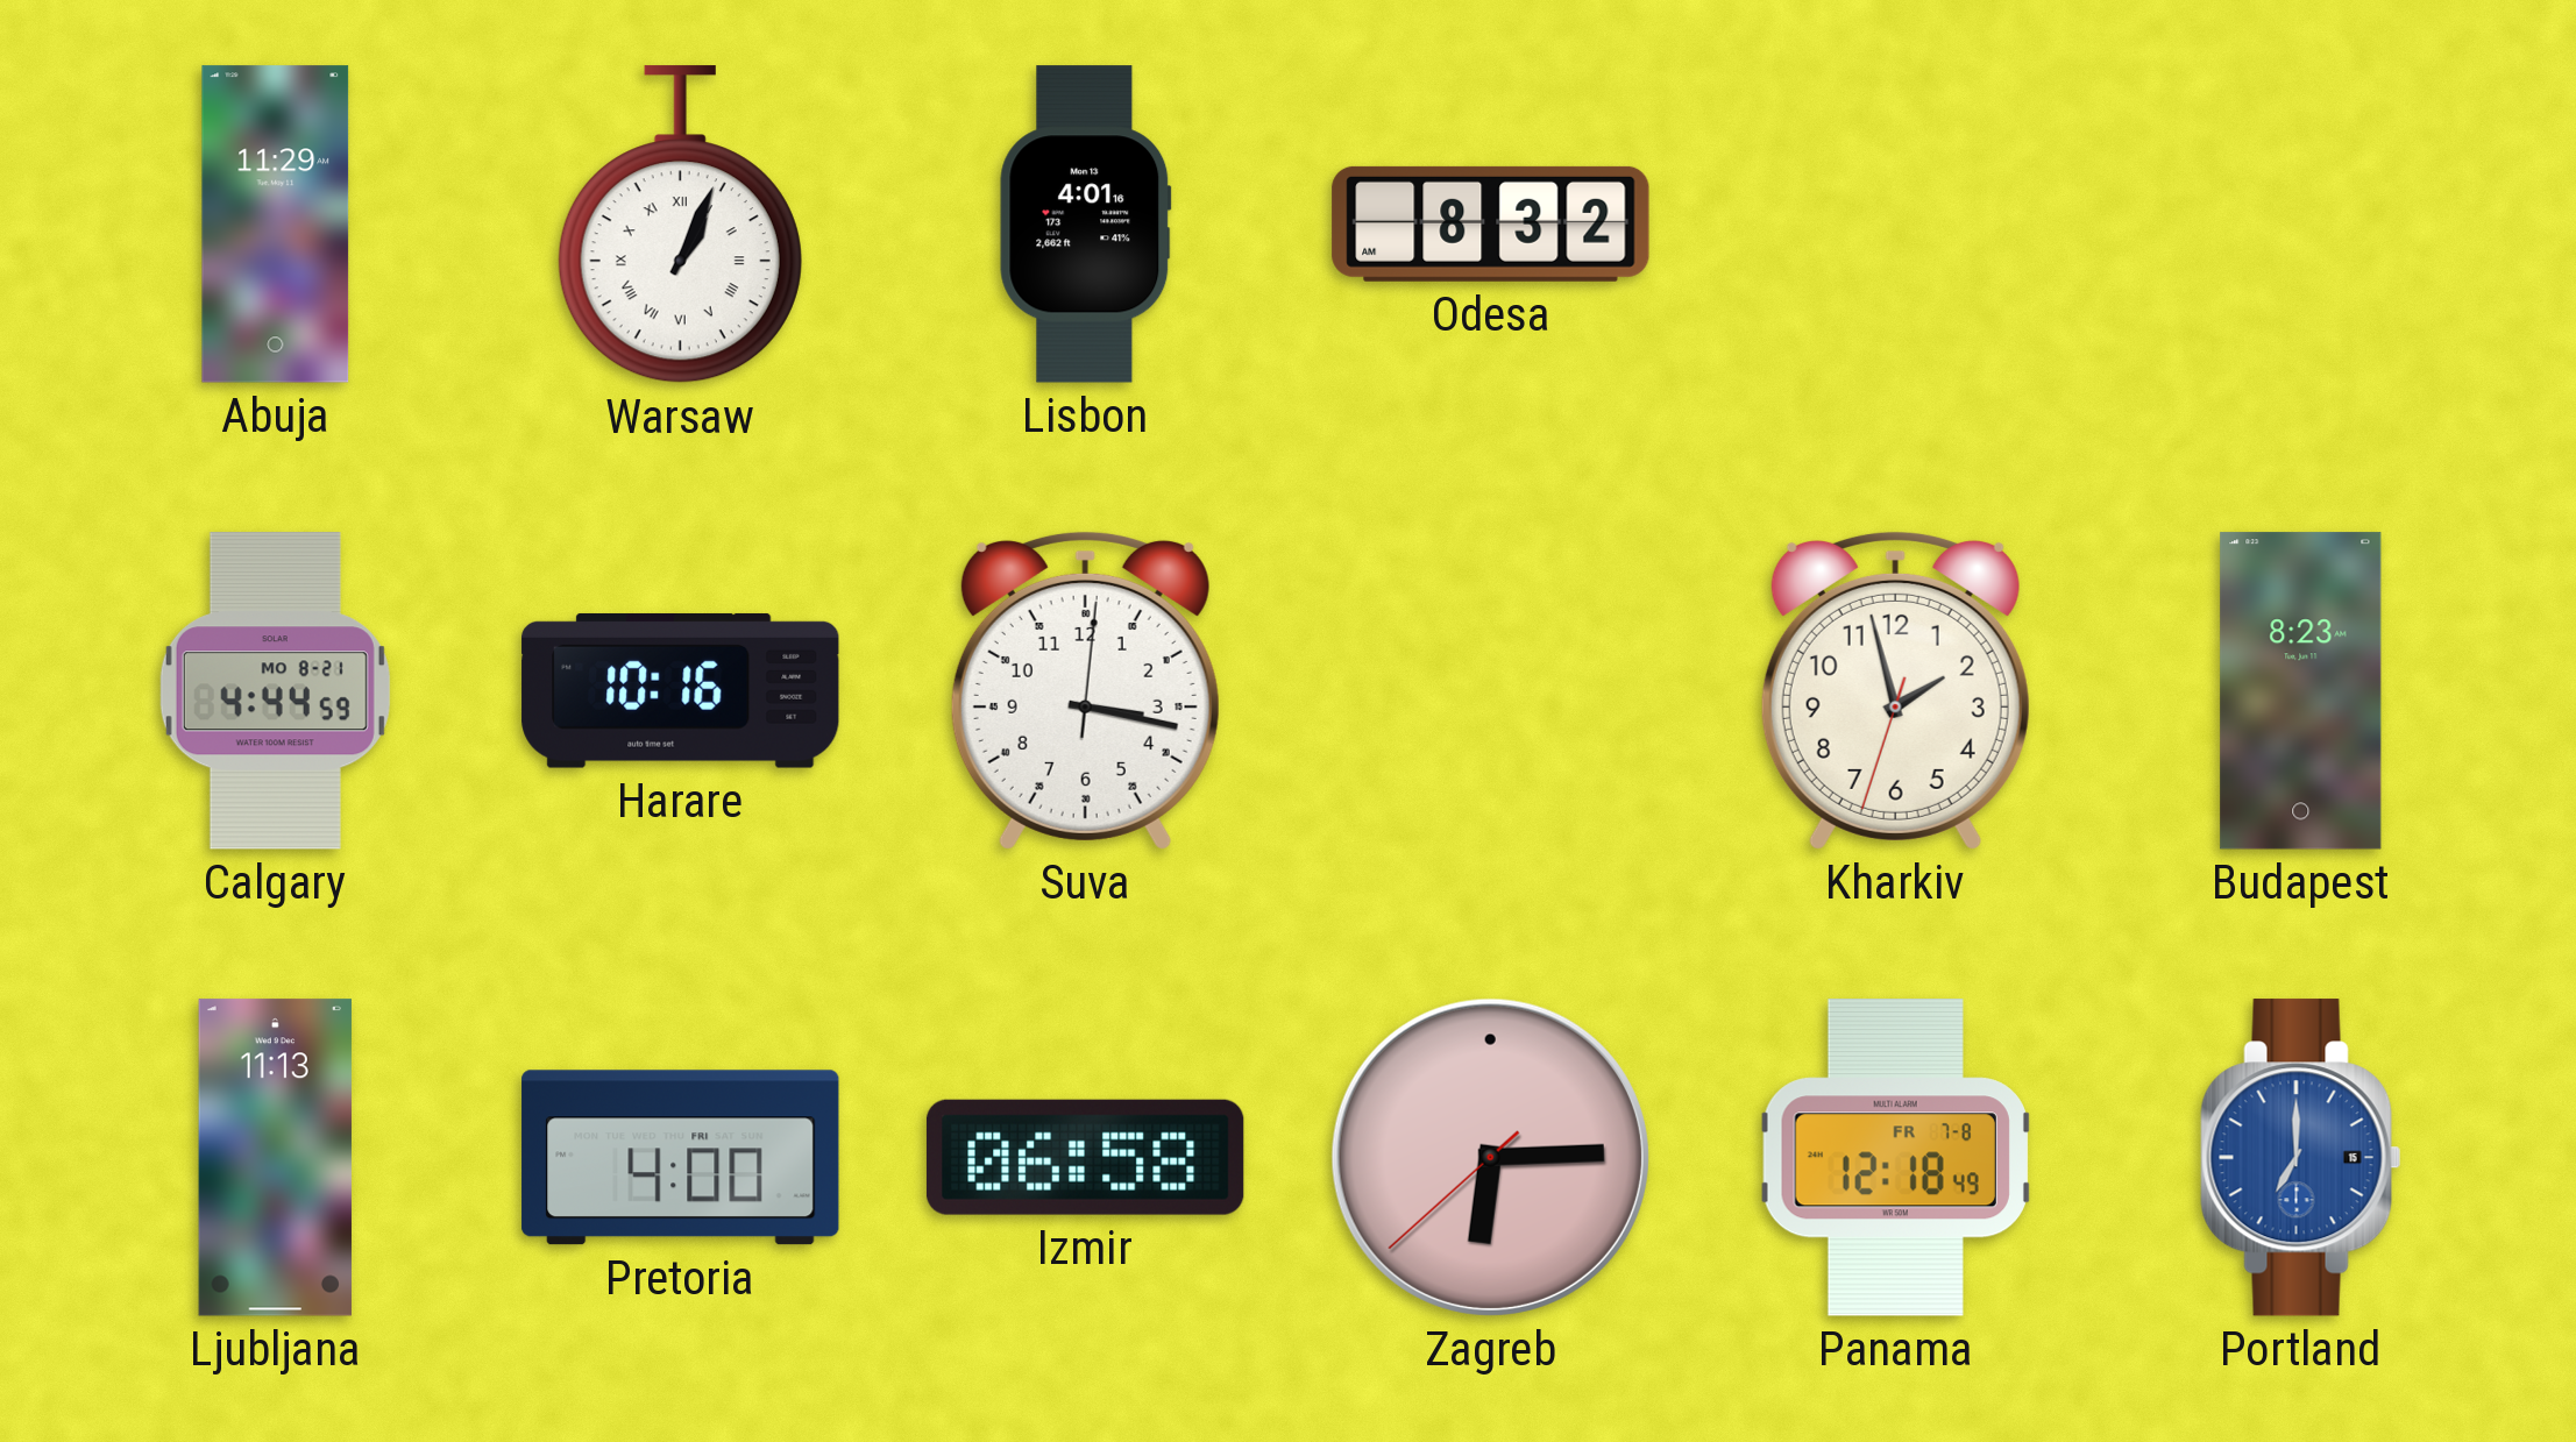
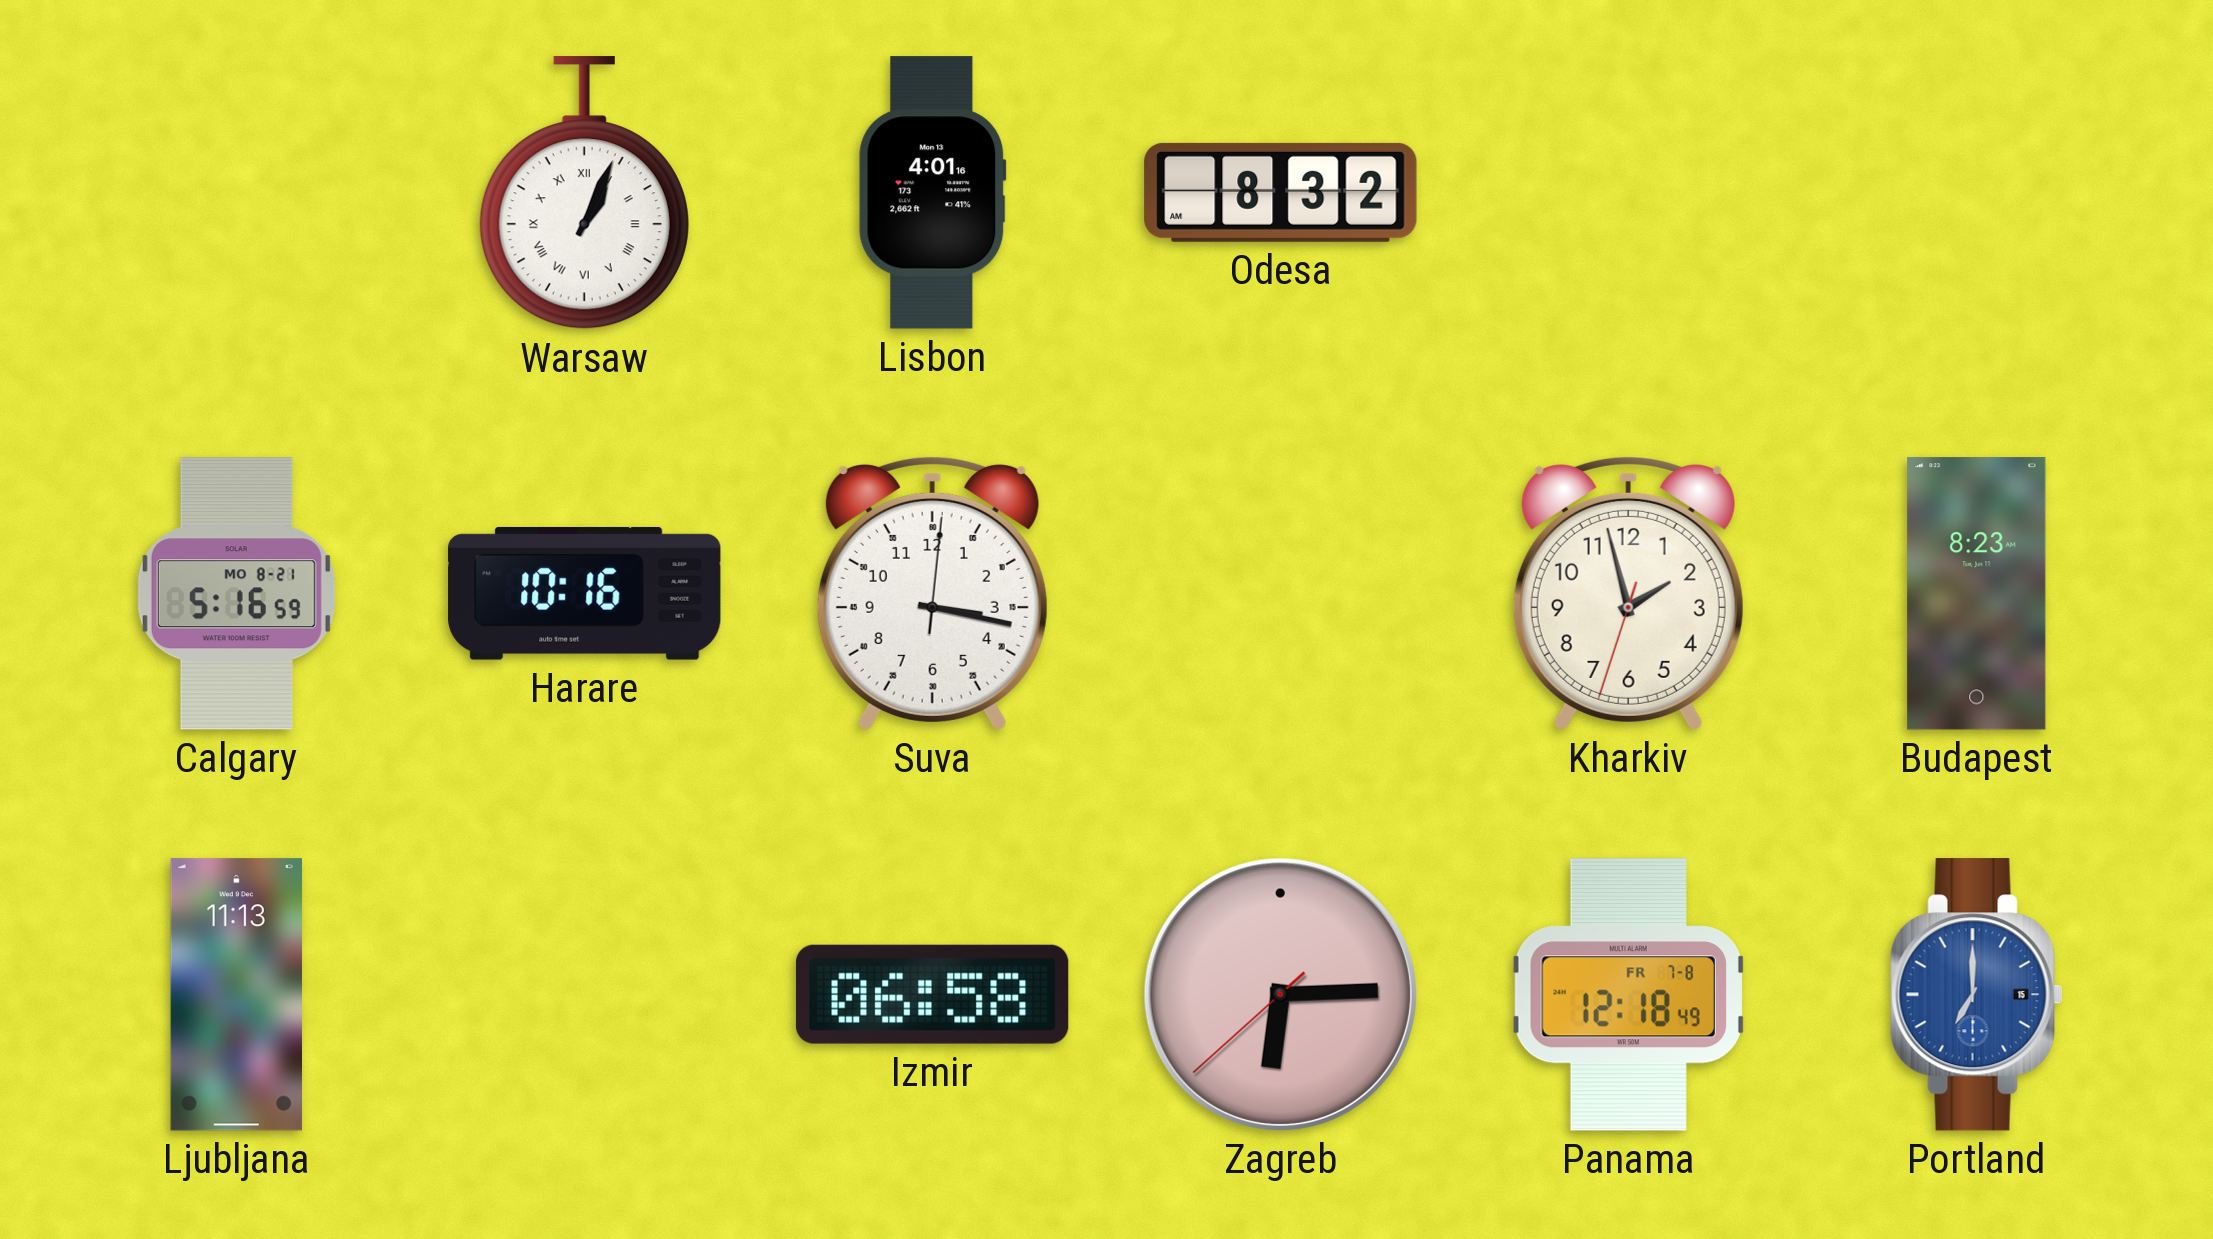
Abuja: 11:29 -> none (276, 225)
Calgary: 4:44 -> 5:16 (236, 594)
Pretoria: 4:00 -> none (681, 1158)
